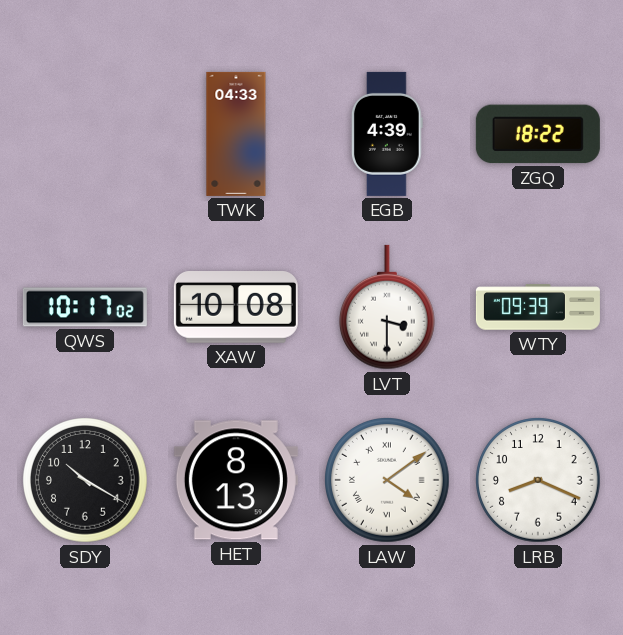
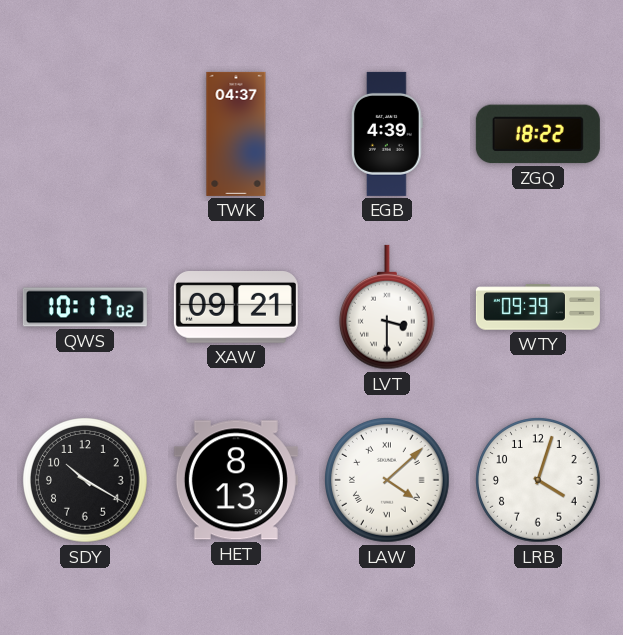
TWK: 04:33 -> 04:37 (236, 134)
XAW: 10:08 -> 09:21 (236, 308)
LAW: 4:09 -> 4:08 (388, 481)
LRB: 8:19 -> 4:03 (539, 481)
